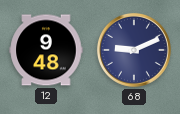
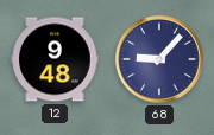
68: 9:11 -> 9:07 (159, 59)
